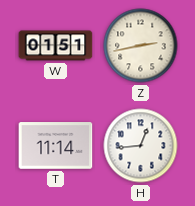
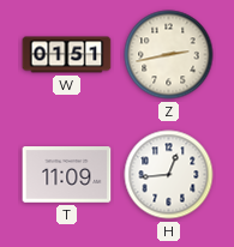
T: 11:14 -> 11:09 (67, 175)
